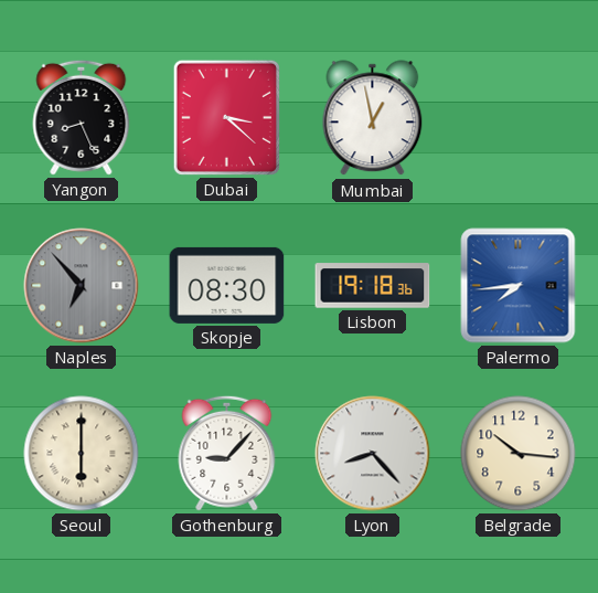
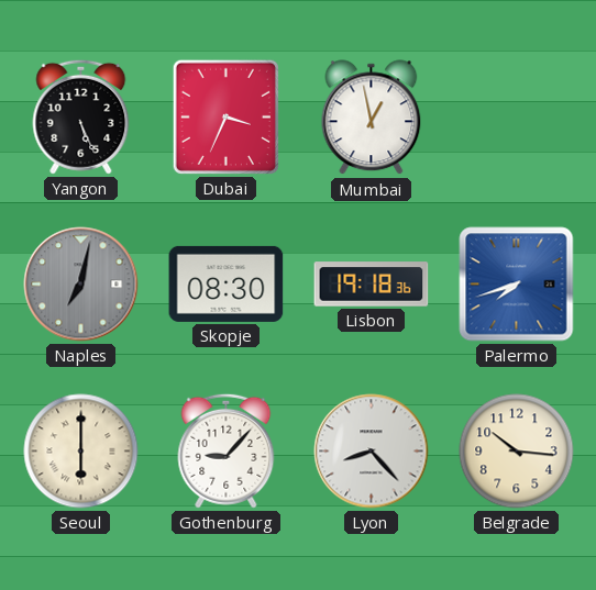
Yangon: 8:26 -> 5:26 (81, 116)
Dubai: 3:22 -> 3:34 (225, 116)
Naples: 6:53 -> 7:02 (81, 285)
Palermo: 7:44 -> 7:42 (517, 285)
